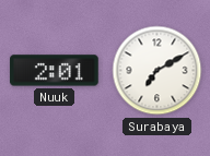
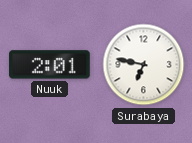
Surabaya: 7:10 -> 6:47 (144, 65)
